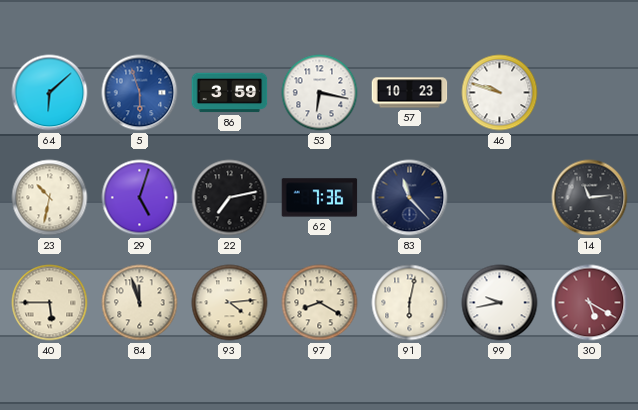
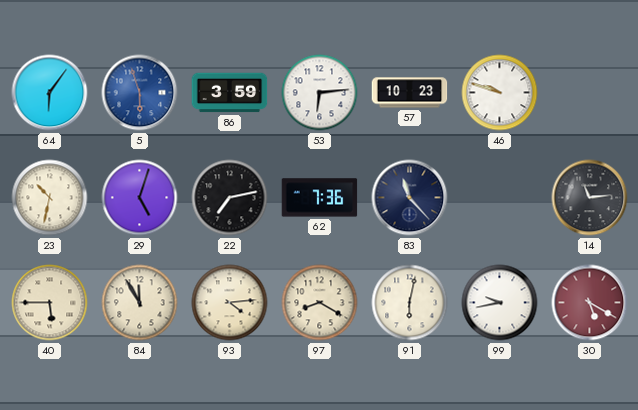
64: 6:08 -> 6:06 (50, 93)
53: 6:17 -> 6:14 (320, 93)
84: 11:57 -> 11:55 (140, 303)
